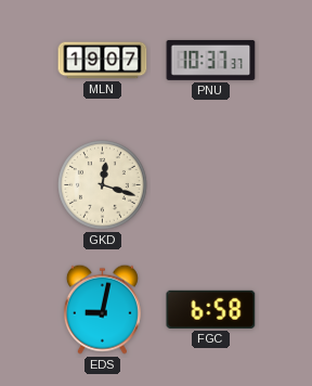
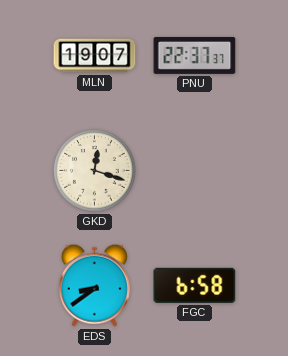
PNU: 10:37 -> 22:37 (195, 55)
EDS: 9:02 -> 8:39 (94, 285)
